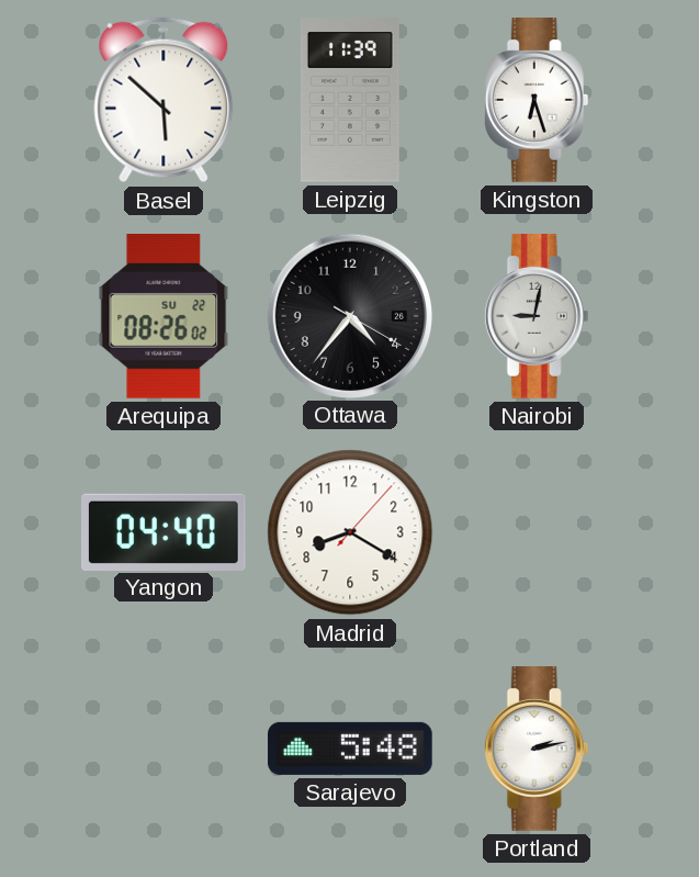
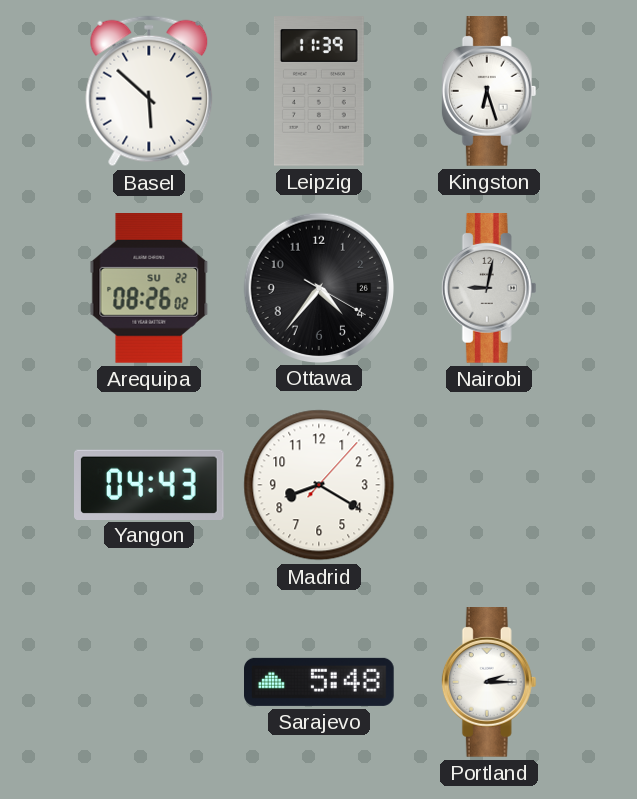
Yangon: 04:40 -> 04:43 (150, 484)
Portland: 2:13 -> 2:15 (489, 683)
